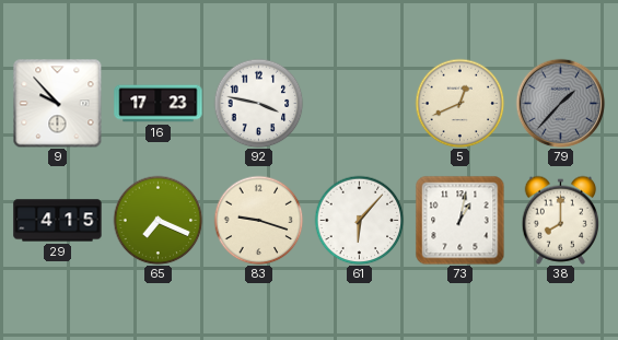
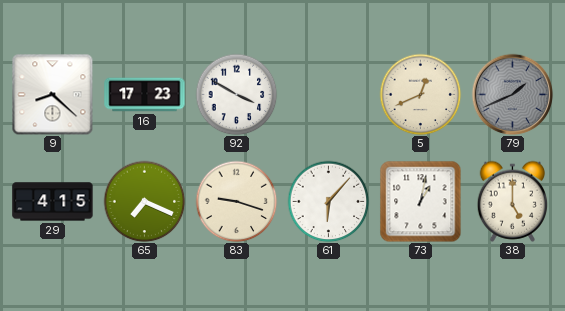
9: 9:53 -> 8:22 (52, 94)
92: 3:47 -> 3:50 (236, 94)
79: 1:37 -> 1:41 (512, 94)
38: 8:00 -> 5:00 (513, 201)
